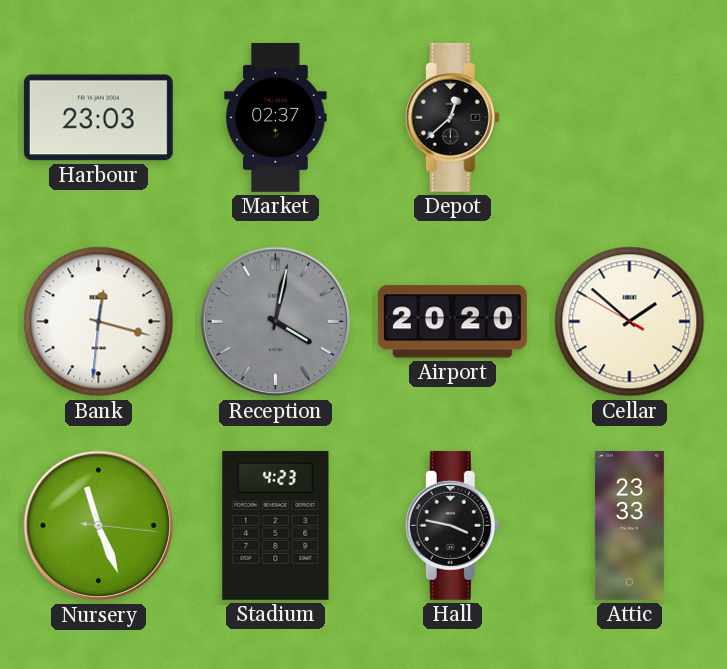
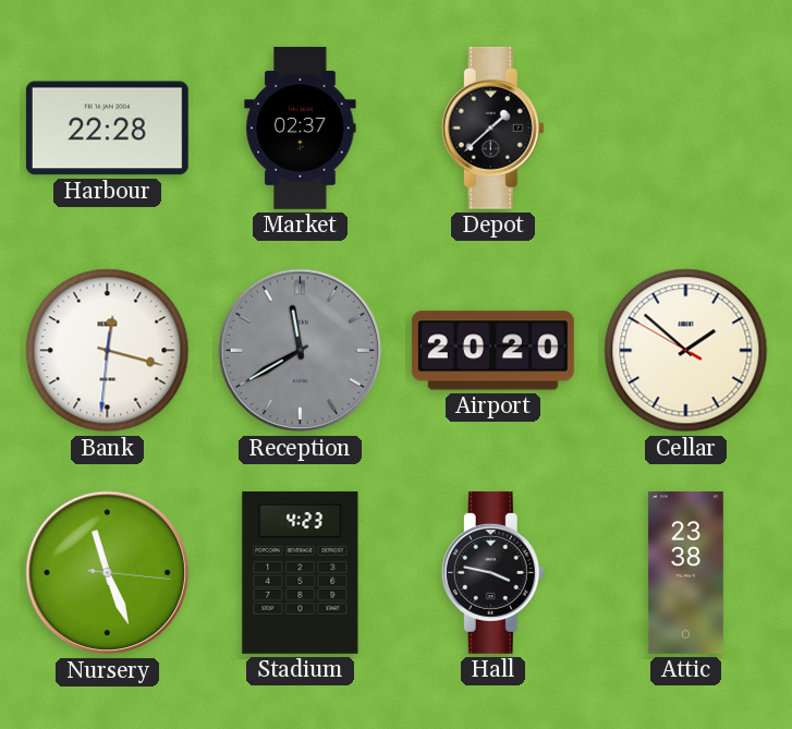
Harbour: 23:03 -> 22:28 (107, 129)
Depot: 12:38 -> 1:38 (492, 127)
Reception: 4:02 -> 11:40 (301, 351)
Attic: 23:33 -> 23:38 (685, 572)
